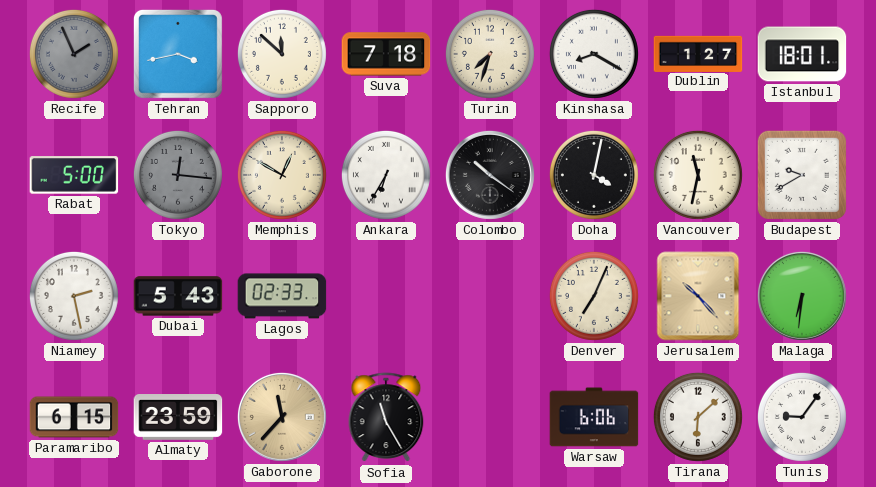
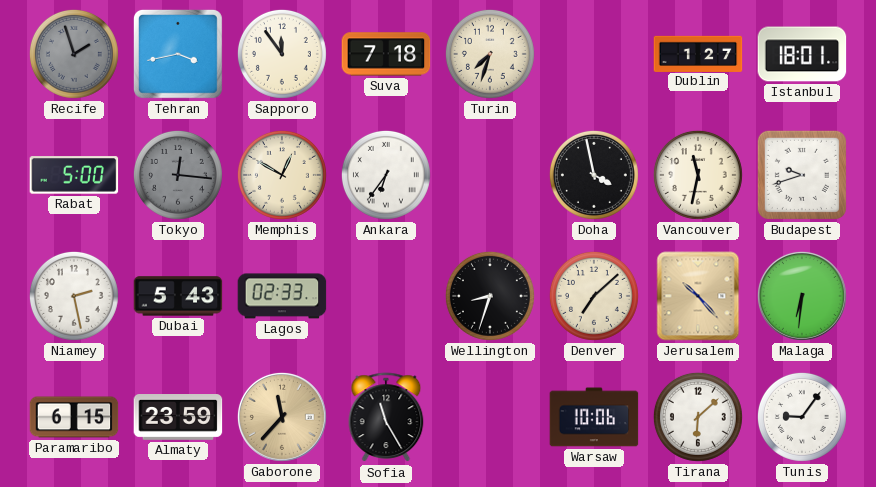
Recife: 1:56 -> 1:57 (74, 54)
Sapporo: 11:52 -> 11:54 (282, 54)
Kinshasa: 8:20 -> none (594, 54)
Ankara: 6:35 -> 6:36 (386, 175)
Colombo: 10:21 -> none (490, 175)
Doha: 4:02 -> 3:58 (594, 175)
Budapest: 9:40 -> 9:42 (802, 175)
Wellington: none -> 8:33 (490, 296)
Denver: 7:04 -> 7:08 (594, 296)
Warsaw: 6:06 -> 10:06 (594, 417)
